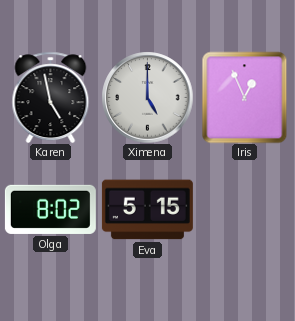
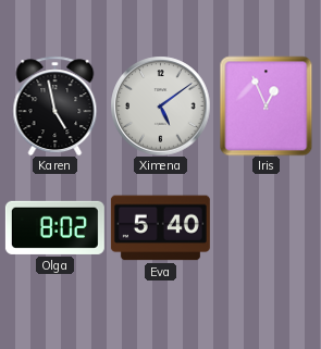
Ximena: 5:00 -> 5:09 (160, 105)
Eva: 5:15 -> 5:40 (160, 228)
